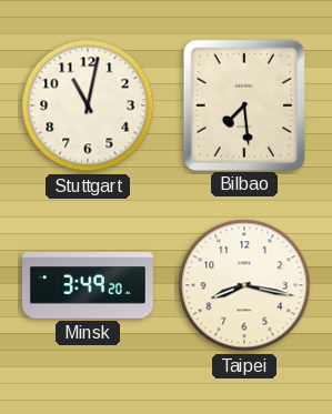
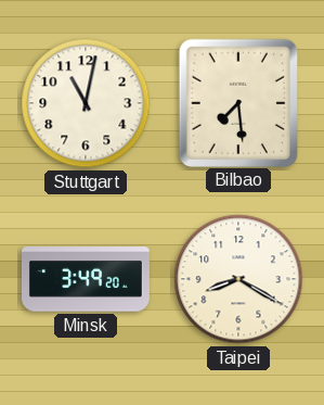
Taipei: 8:17 -> 8:20 (238, 279)
